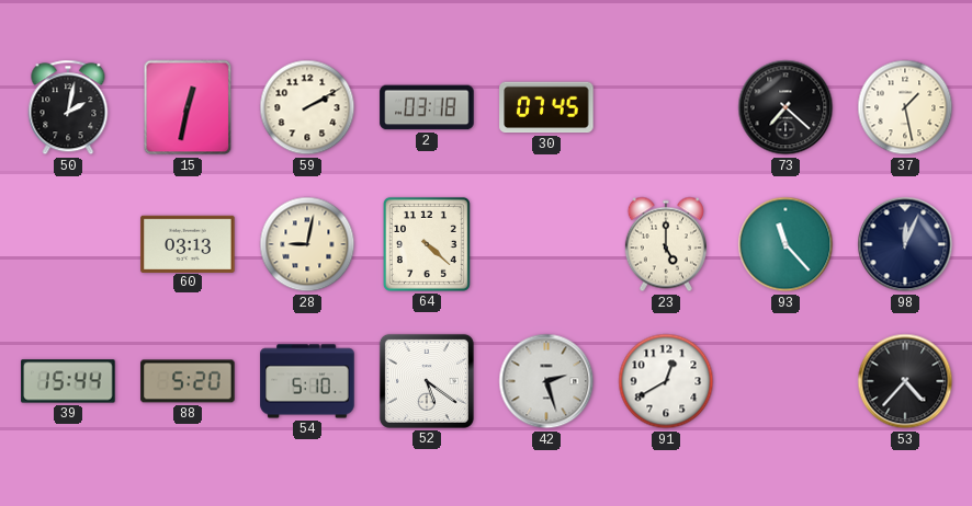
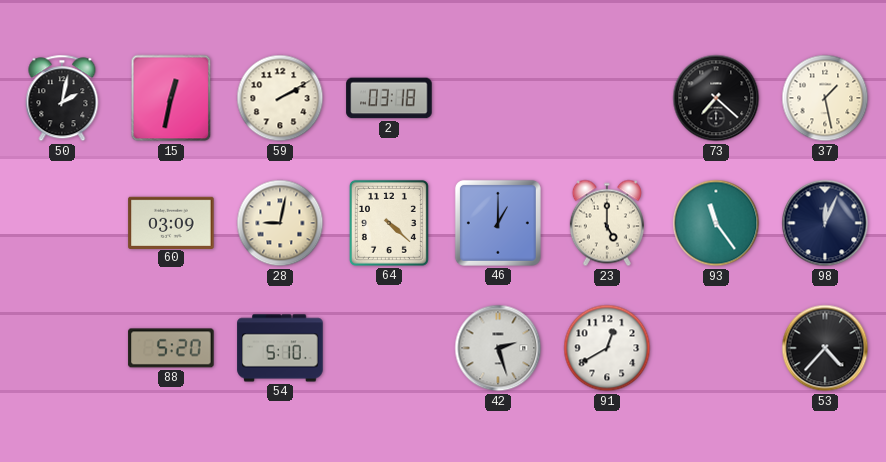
30: 07:45 -> none (546, 107)
60: 03:13 -> 03:09 (171, 222)
46: none -> 1:00 (498, 223)
93: 11:23 -> 11:24 (716, 223)
39: 15:44 -> none (68, 381)
52: 5:21 -> none (427, 381)
